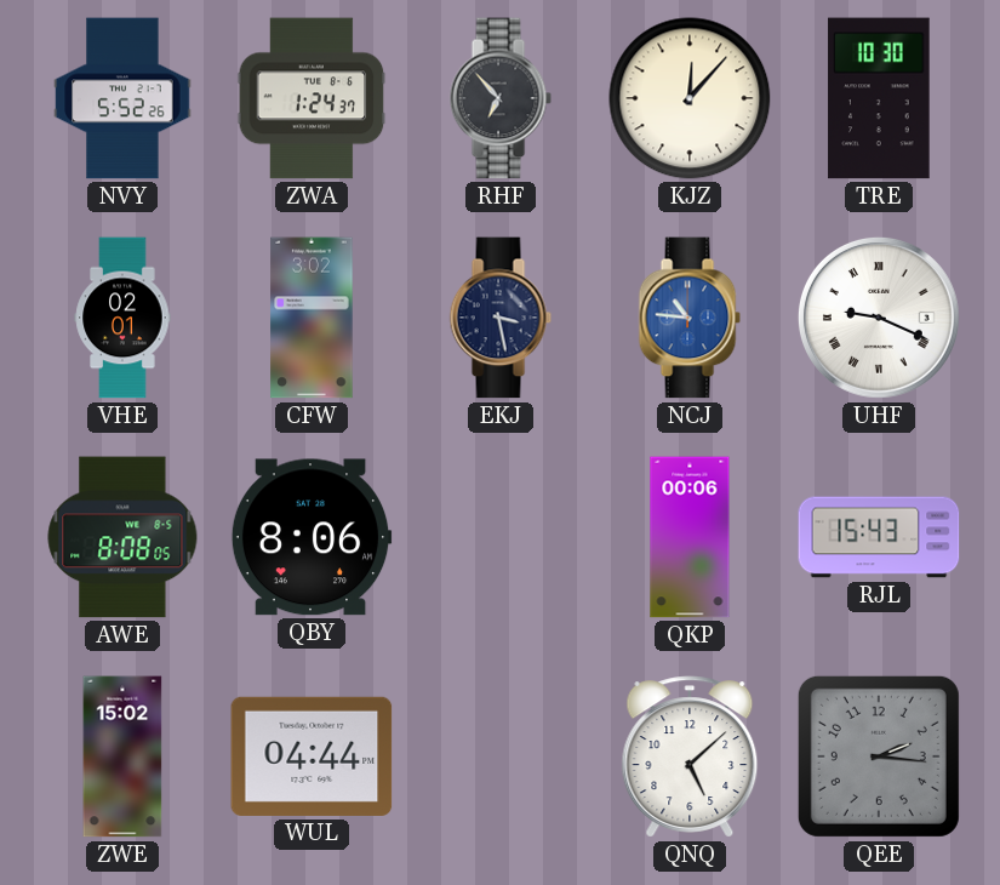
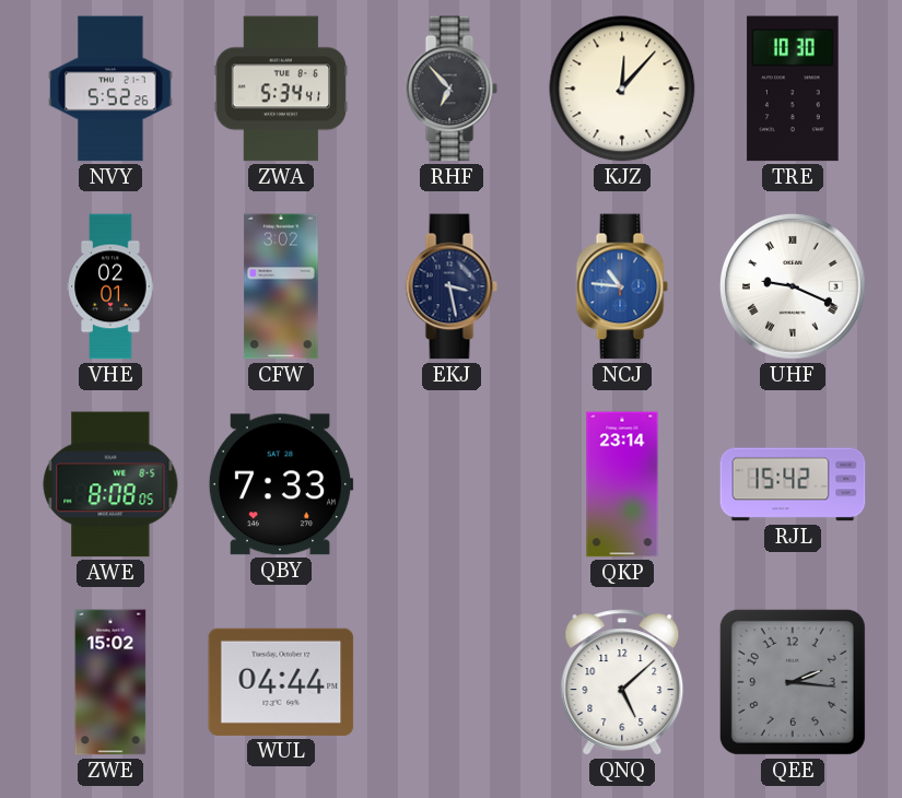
ZWA: 1:24 -> 5:34 (281, 89)
QBY: 8:06 -> 7:33 (281, 484)
QKP: 00:06 -> 23:14 (622, 484)
RJL: 15:43 -> 15:42 (793, 484)
